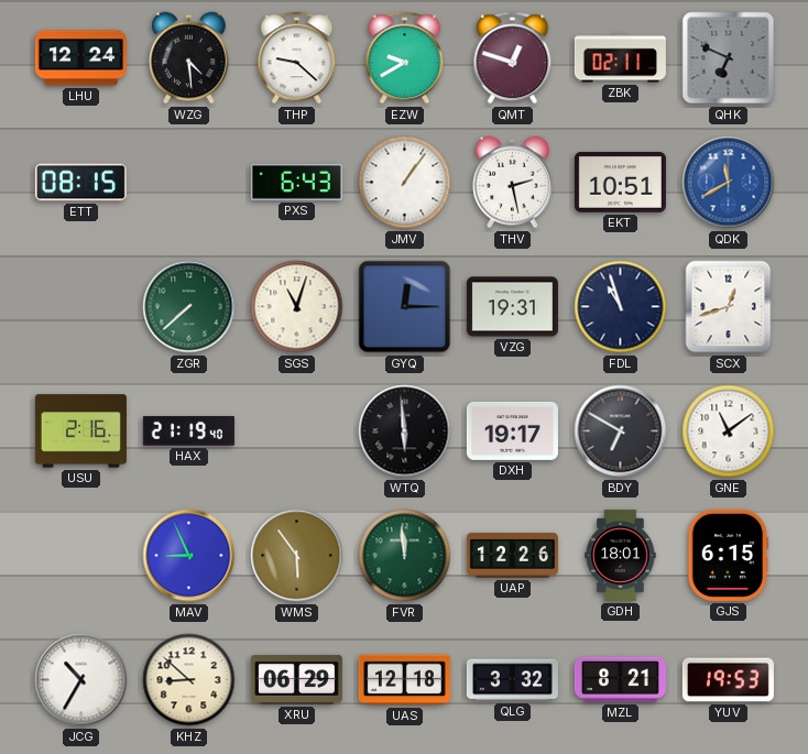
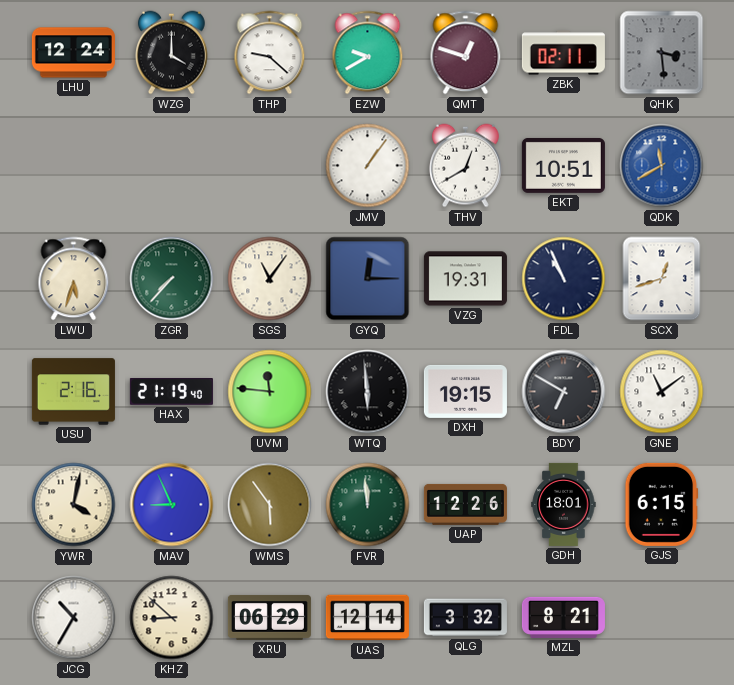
WZG: 4:29 -> 4:00 (172, 53)
QHK: 6:49 -> 3:29 (662, 53)
ETT: 08:15 -> none (80, 183)
PXS: 6:43 -> none (296, 182)
THV: 2:28 -> 12:40 (466, 166)
LWU: none -> 5:33 (74, 279)
ZGR: 7:38 -> 7:37 (172, 279)
SGS: 11:03 -> 11:06 (270, 279)
FDL: 10:57 -> 10:56 (564, 279)
UVM: none -> 11:46 (270, 392)
DXH: 19:17 -> 19:15 (465, 391)
YWR: none -> 4:02 (74, 505)
UAS: 12:18 -> 12:14 (367, 618)
YUV: 19:53 -> none (728, 680)
